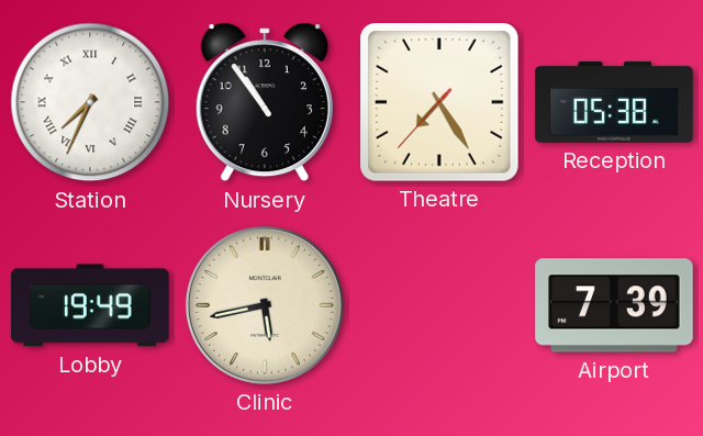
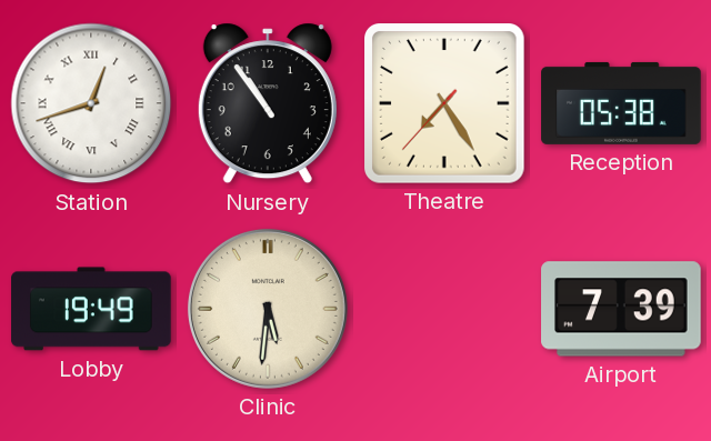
Station: 7:34 -> 12:42 (91, 103)
Clinic: 5:43 -> 5:31 (268, 309)
